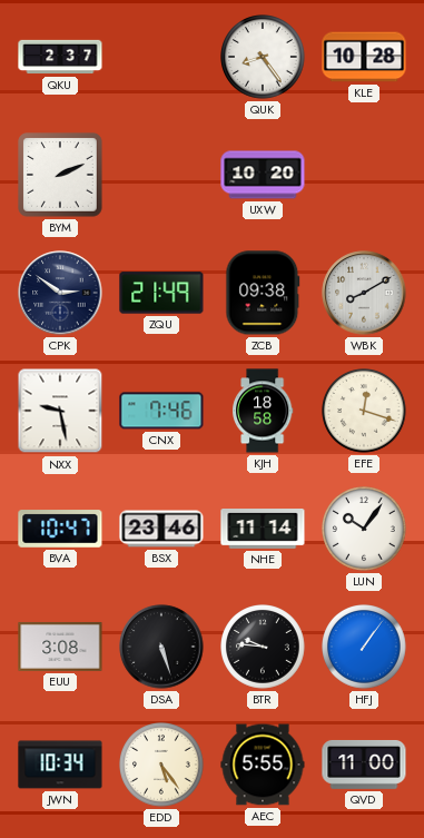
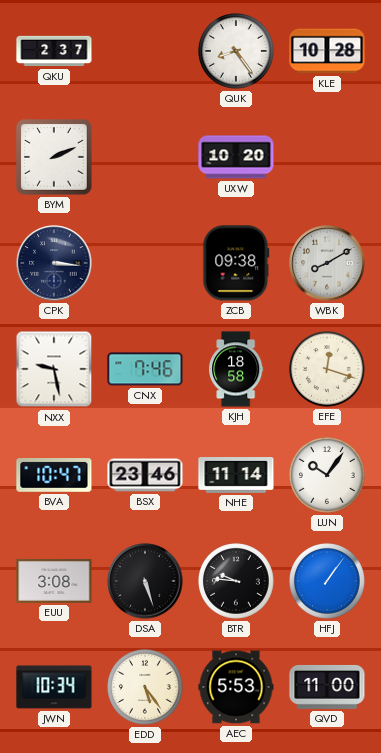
CPK: 2:51 -> 3:16 (54, 263)
ZQU: 21:49 -> none (161, 293)
AEC: 5:55 -> 5:53 (236, 687)
